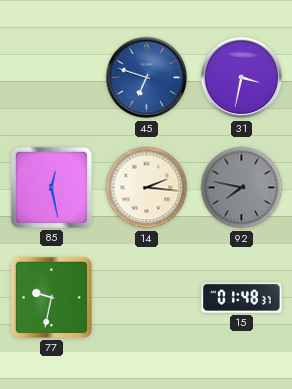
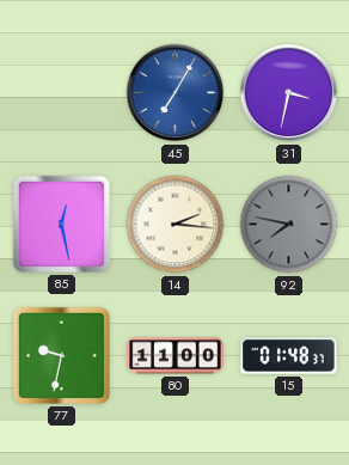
45: 6:48 -> 7:05 (176, 93)
80: none -> 11:00 (176, 356)
